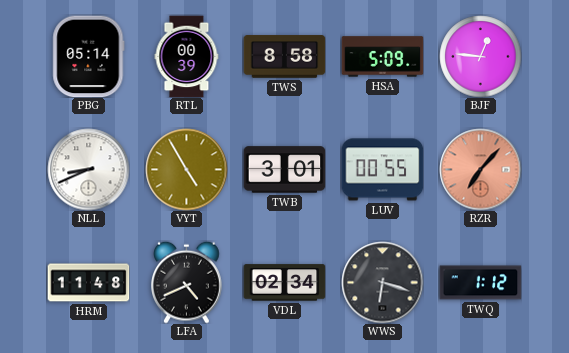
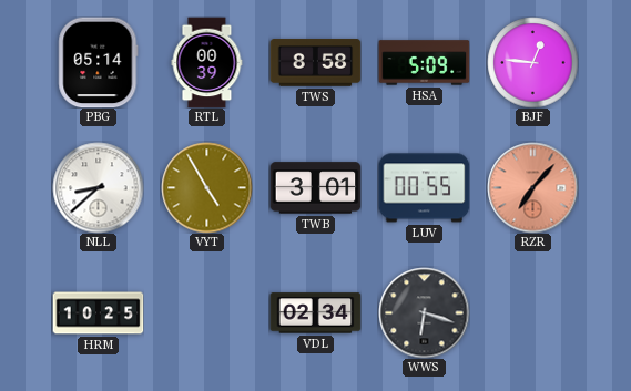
NLL: 8:41 -> 8:38 (98, 187)
HRM: 11:48 -> 10:25 (98, 313)
LFA: 4:41 -> none (187, 282)
TWQ: 1:12 -> none (480, 283)
